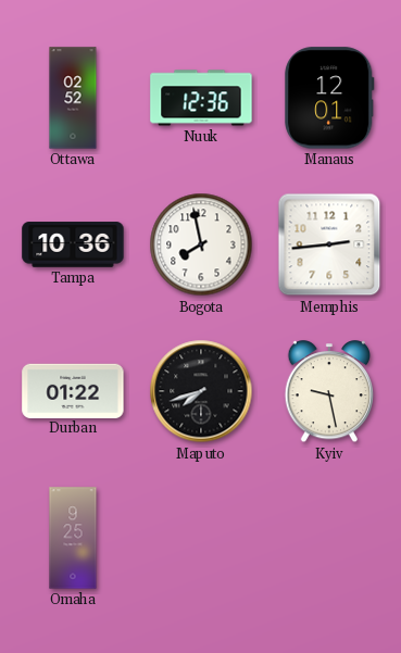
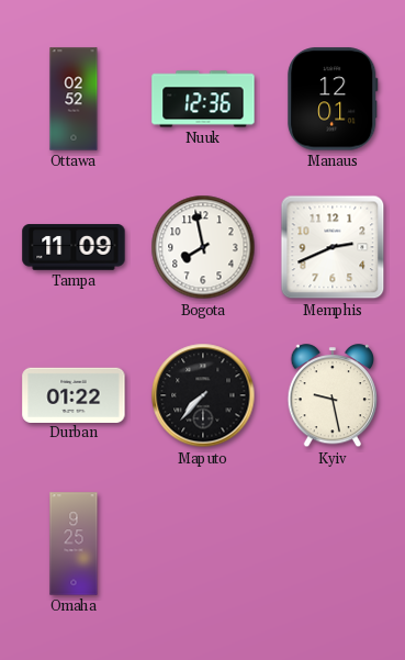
Tampa: 10:36 -> 11:09 (74, 247)
Memphis: 2:44 -> 2:41 (333, 247)
Maputo: 7:42 -> 7:37 (203, 395)
